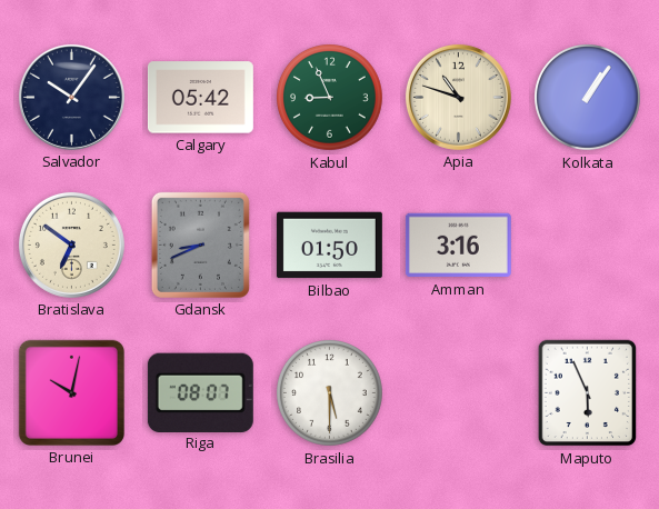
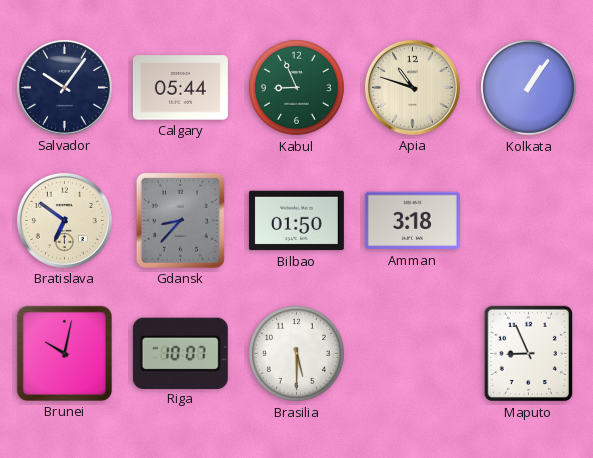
Calgary: 05:42 -> 05:44 (180, 88)
Gdansk: 8:41 -> 8:37 (180, 220)
Amman: 3:16 -> 3:18 (412, 221)
Riga: 08:07 -> 10:07 (180, 353)
Maputo: 5:56 -> 8:56 (529, 354)
